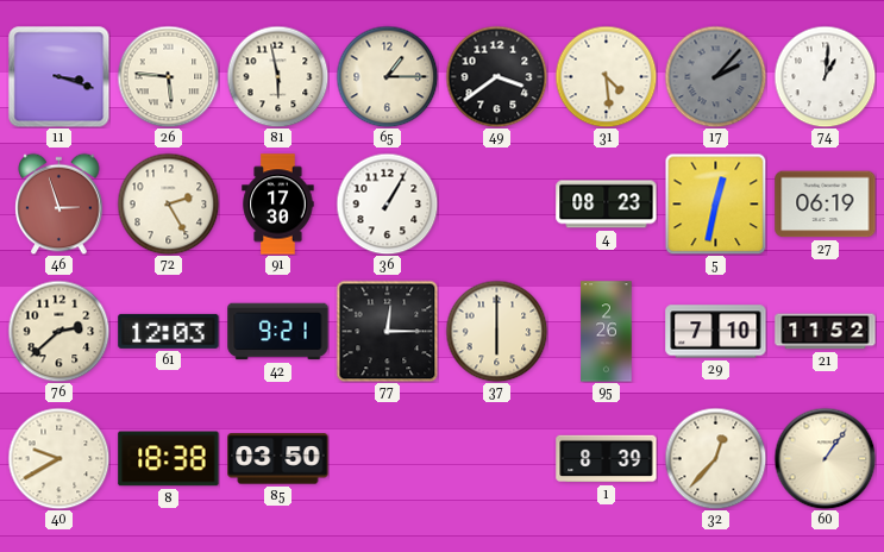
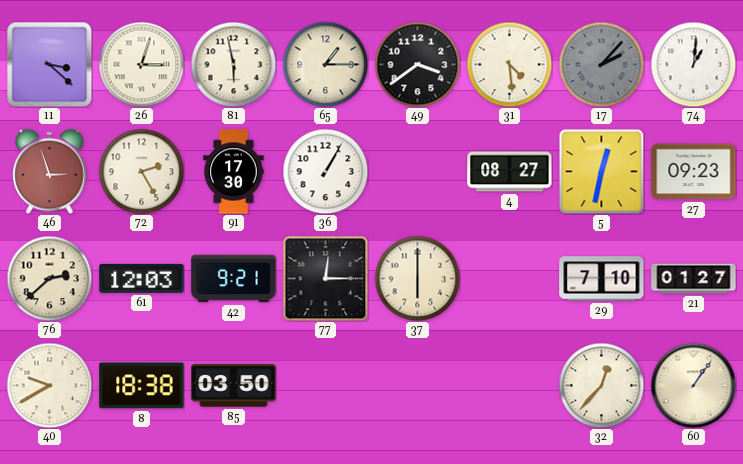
11: 3:18 -> 3:22 (49, 64)
26: 5:46 -> 3:03 (141, 64)
4: 08:23 -> 08:27 (510, 172)
27: 06:19 -> 09:23 (694, 172)
95: 2:26 -> none (607, 332)
21: 11:52 -> 01:27 (694, 279)
1: 8:39 -> none (607, 459)
